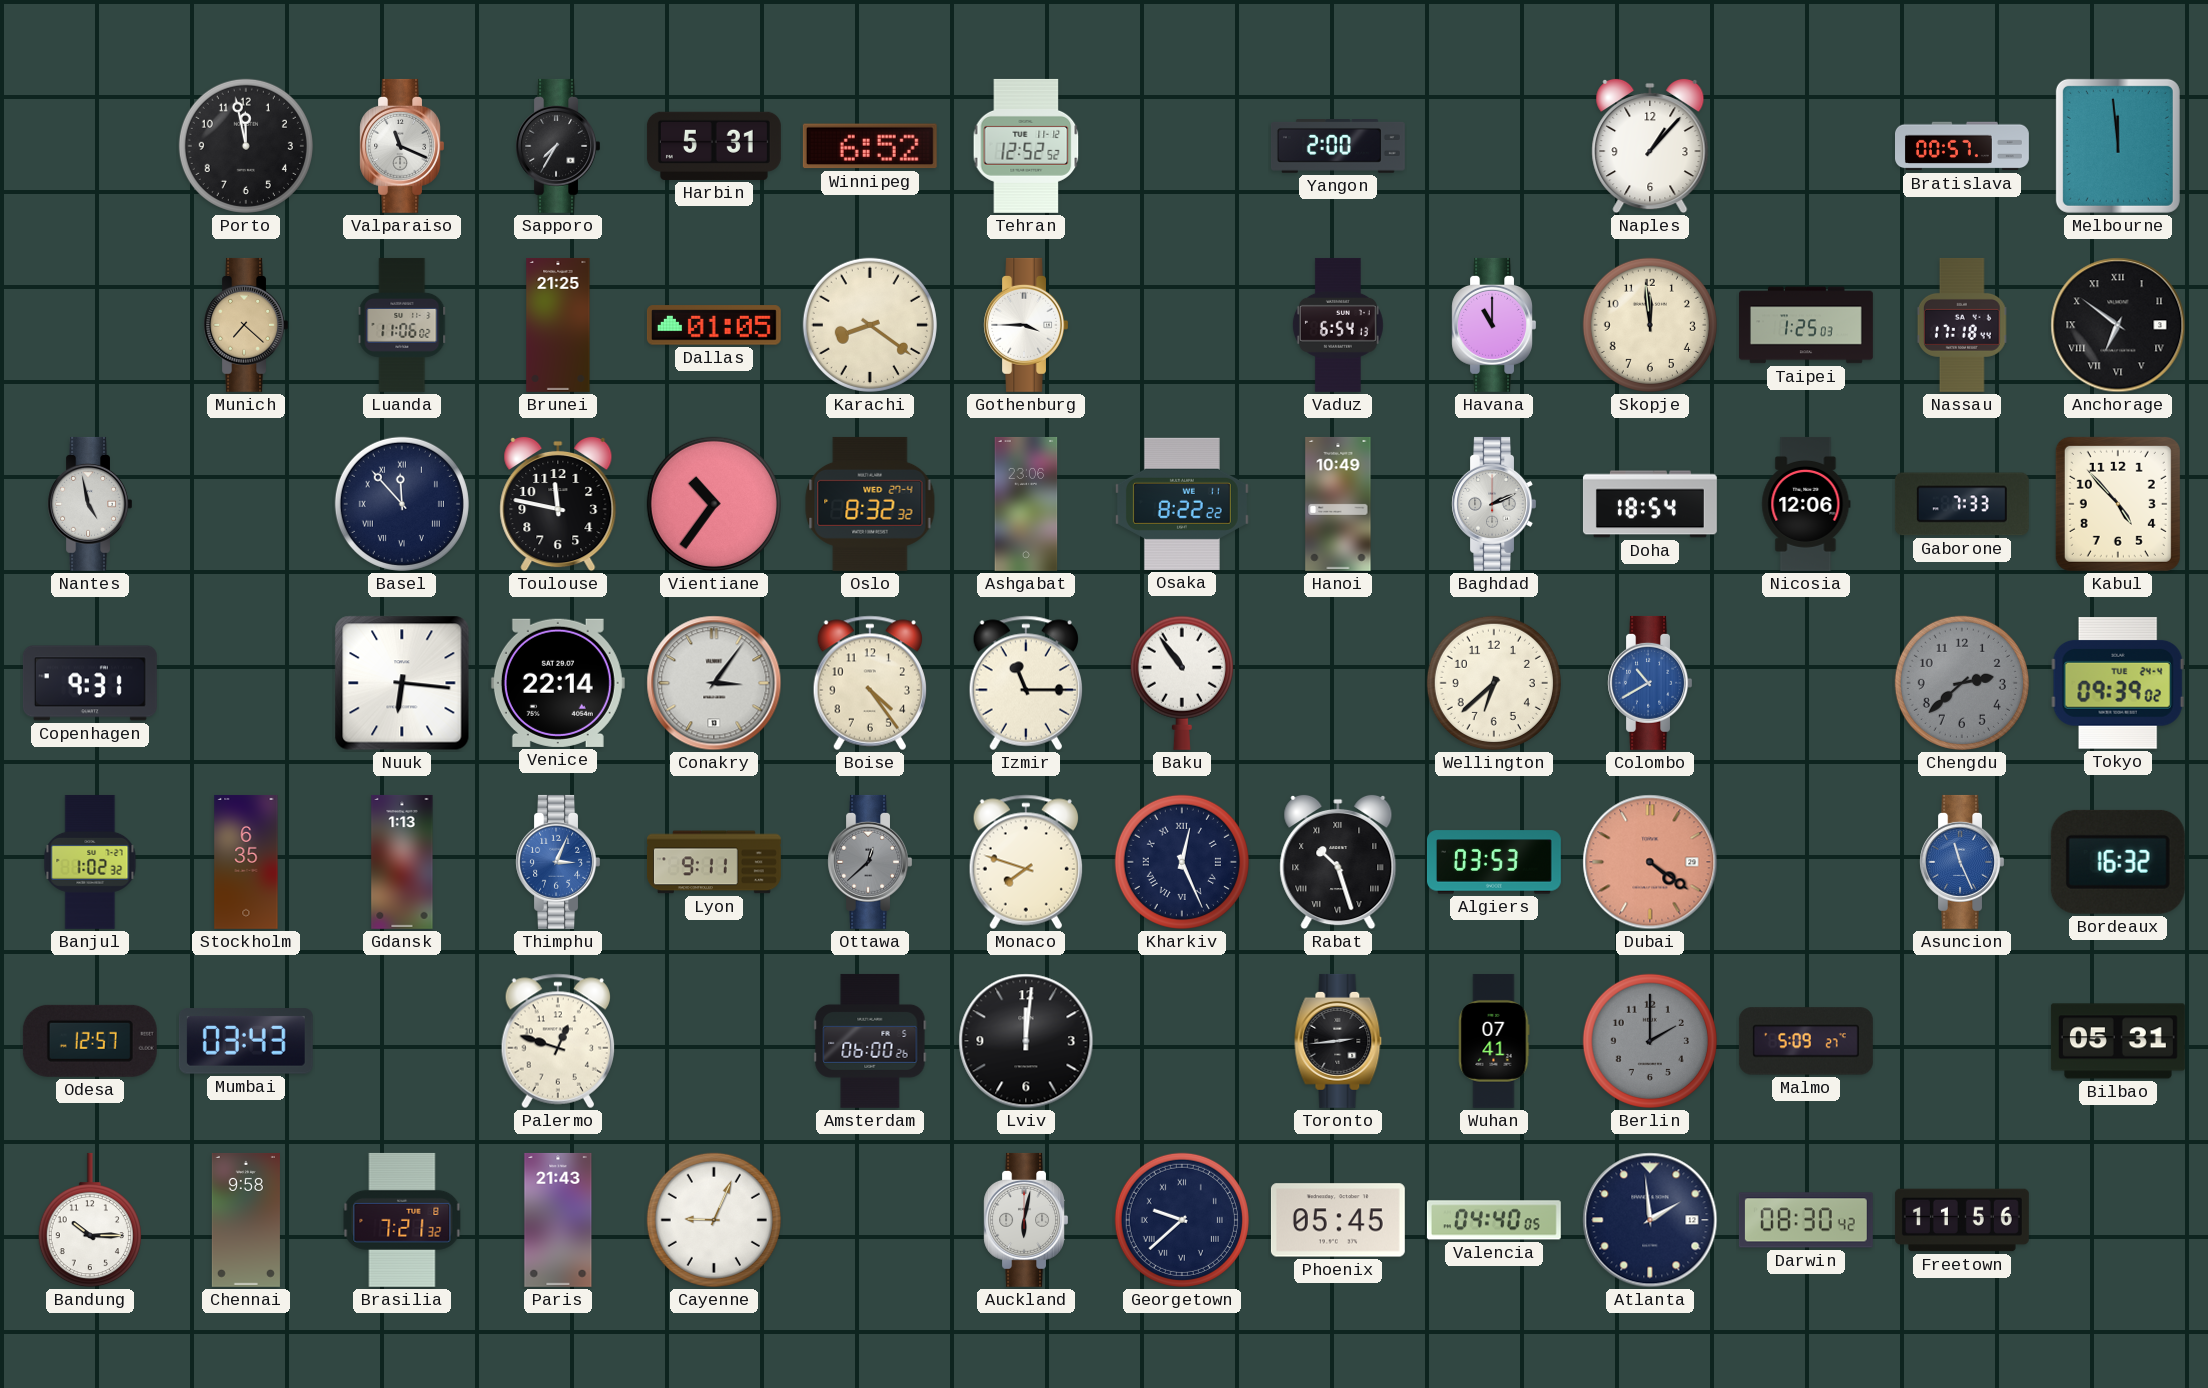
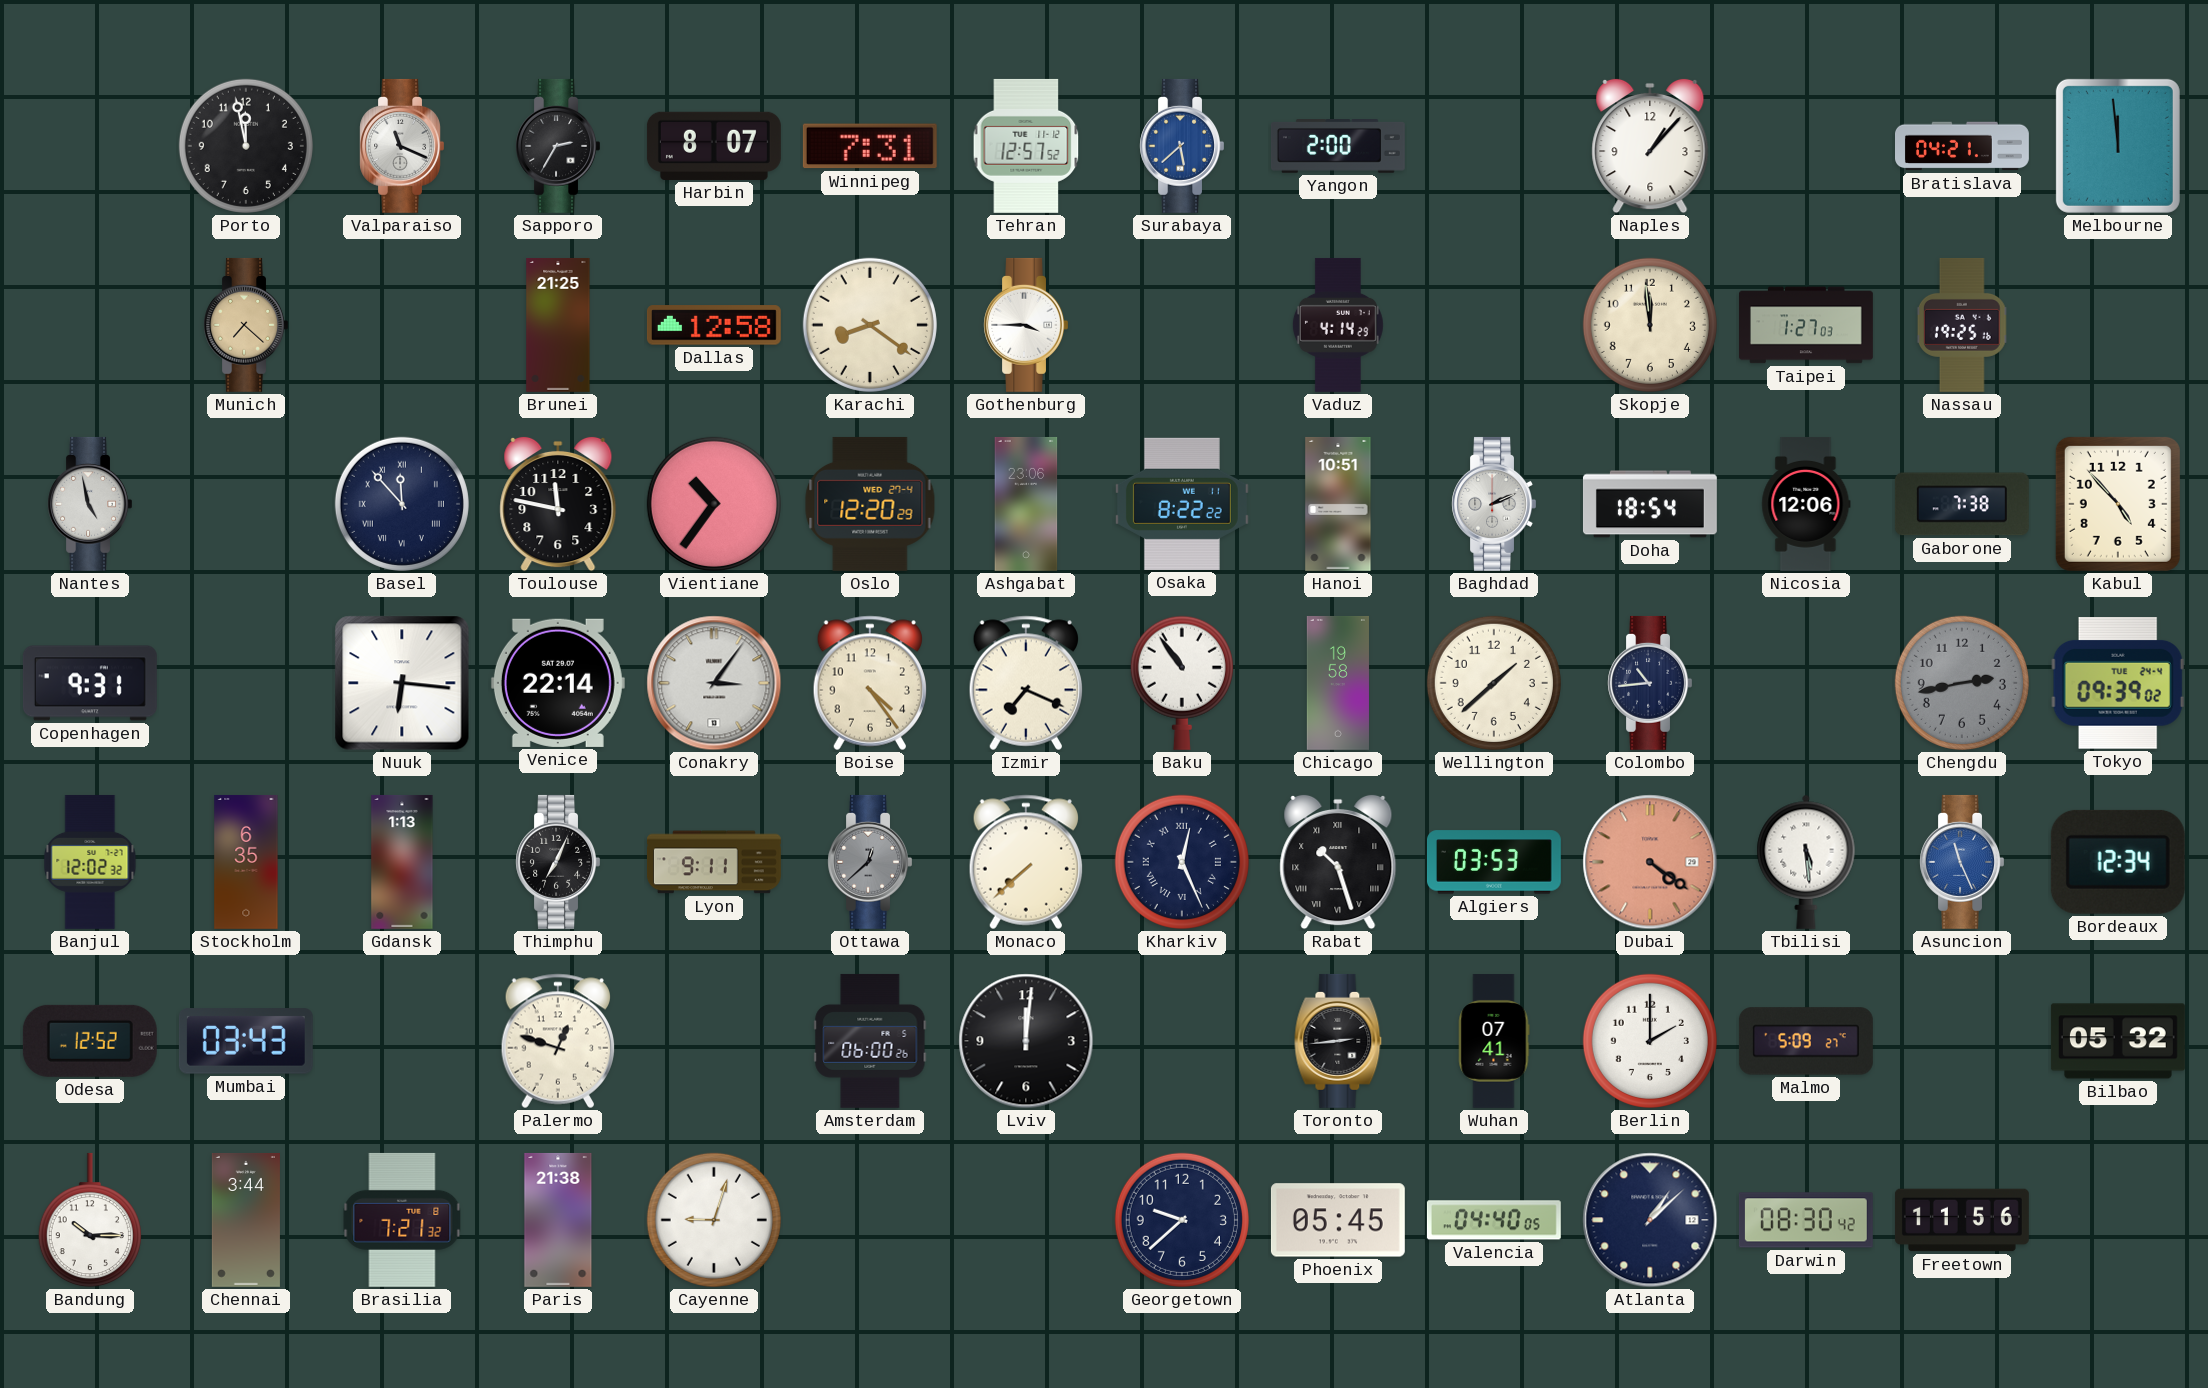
Sapporo: 7:35 -> 2:35 (557, 146)
Harbin: 5:31 -> 8:07 (714, 146)
Winnipeg: 6:52 -> 7:31 (870, 146)
Tehran: 12:52 -> 12:57 (1026, 146)
Surabaya: none -> 5:38 (1181, 146)
Bratislava: 00:57 -> 04:21 (1963, 146)
Luanda: 11:06 -> none (402, 325)
Dallas: 01:05 -> 12:58 (714, 325)
Vaduz: 6:54 -> 4:14 (1338, 325)
Havana: 11:00 -> none (1493, 325)
Taipei: 1:25 -> 1:27 (1807, 325)
Nassau: 17:18 -> 19:25 (1962, 325)
Anchorage: 6:51 -> none (2118, 325)
Oslo: 8:32 -> 12:20 (870, 504)
Hanoi: 10:49 -> 10:51 (1338, 504)
Gaborone: 7:33 -> 7:38 (1962, 504)
Izmir: 11:15 -> 7:19 (1025, 683)
Chicago: none -> 19:58 (1338, 683)
Wellington: 6:38 -> 1:38 (1494, 683)
Colombo: 10:40 -> 10:44 (1649, 683)
Colombo dial: blue -> navy (1649, 683)
Chengdu: 2:38 -> 2:43 (1962, 683)
Banjul: 1:02 -> 12:02 (90, 862)
Thimphu: 3:04 -> 7:04 (557, 862)
Thimphu dial: blue -> black (557, 862)
Monaco: 7:48 -> 7:38 (1025, 862)
Tbilisi: none -> 5:29 (1806, 862)
Bordeaux: 16:32 -> 12:34 (2118, 862)
Odesa: 12:57 -> 12:52 (90, 1041)
Berlin dial: grey -> white (1650, 1041)
Bilbao: 05:31 -> 05:32 (2118, 1041)
Chennai: 9:58 -> 3:44 (246, 1220)
Paris: 21:43 -> 21:38 (558, 1220)
Cayenne: 9:04 -> 9:03 (714, 1220)
Auckland: 6:02 -> none (1025, 1220)
Georgetown numerals: Roman -> Arabic (1182, 1220)
Atlanta: 1:59 -> 1:08 (1650, 1220)
